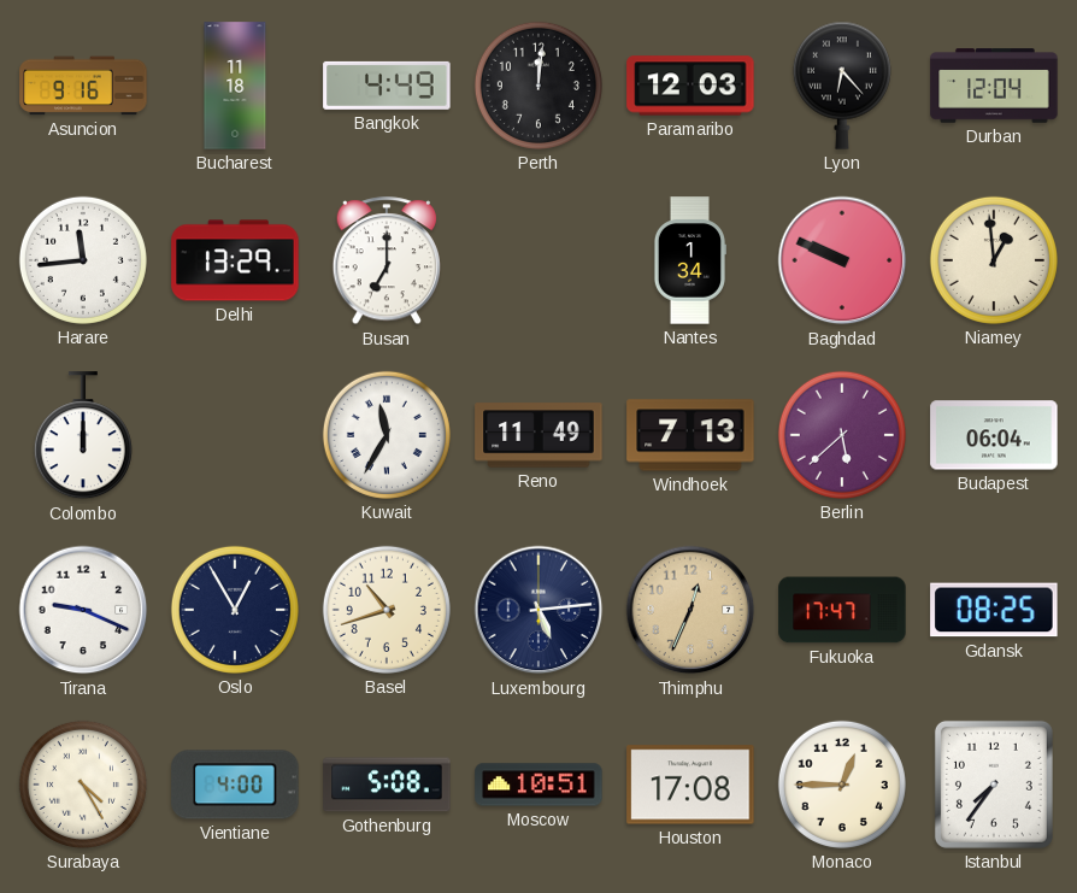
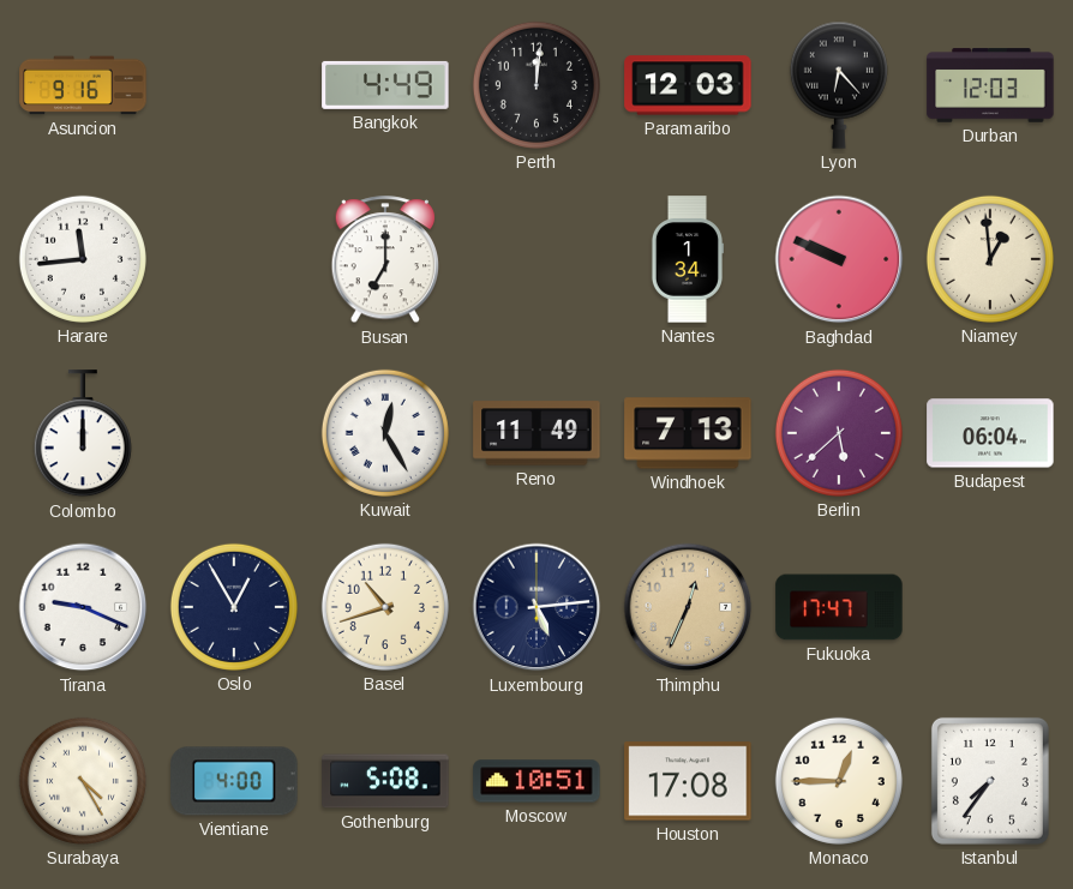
Bucharest: 11:18 -> none (235, 86)
Durban: 12:04 -> 12:03 (990, 85)
Delhi: 13:29 -> none (235, 260)
Kuwait: 11:35 -> 12:25 (385, 433)
Gdansk: 08:25 -> none (994, 610)
